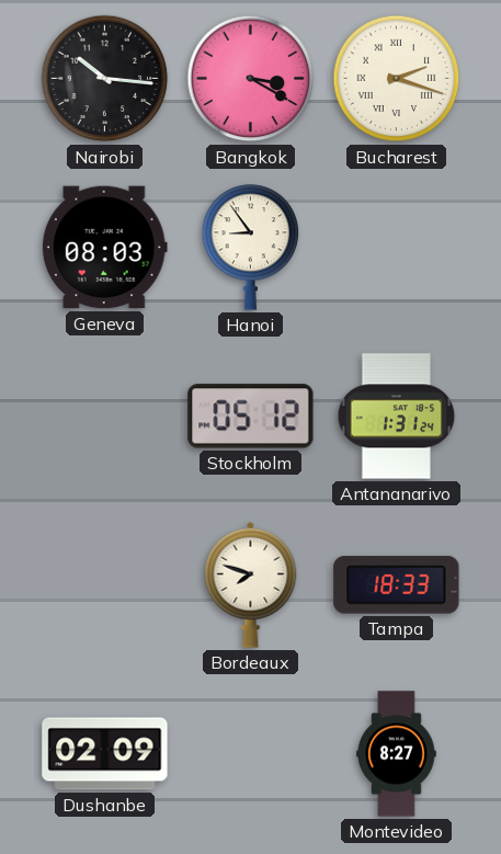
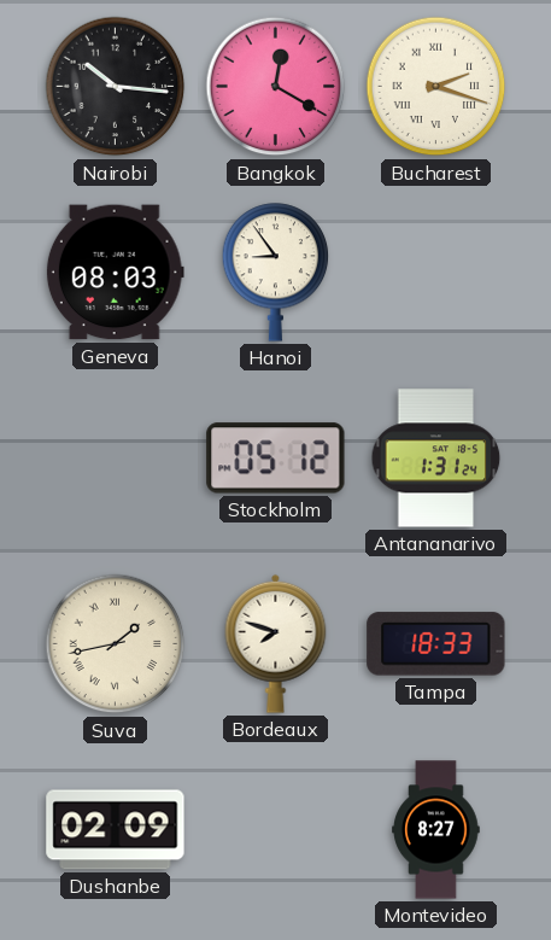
Bangkok: 3:20 -> 12:20 (276, 87)
Suva: none -> 1:43 (116, 644)
